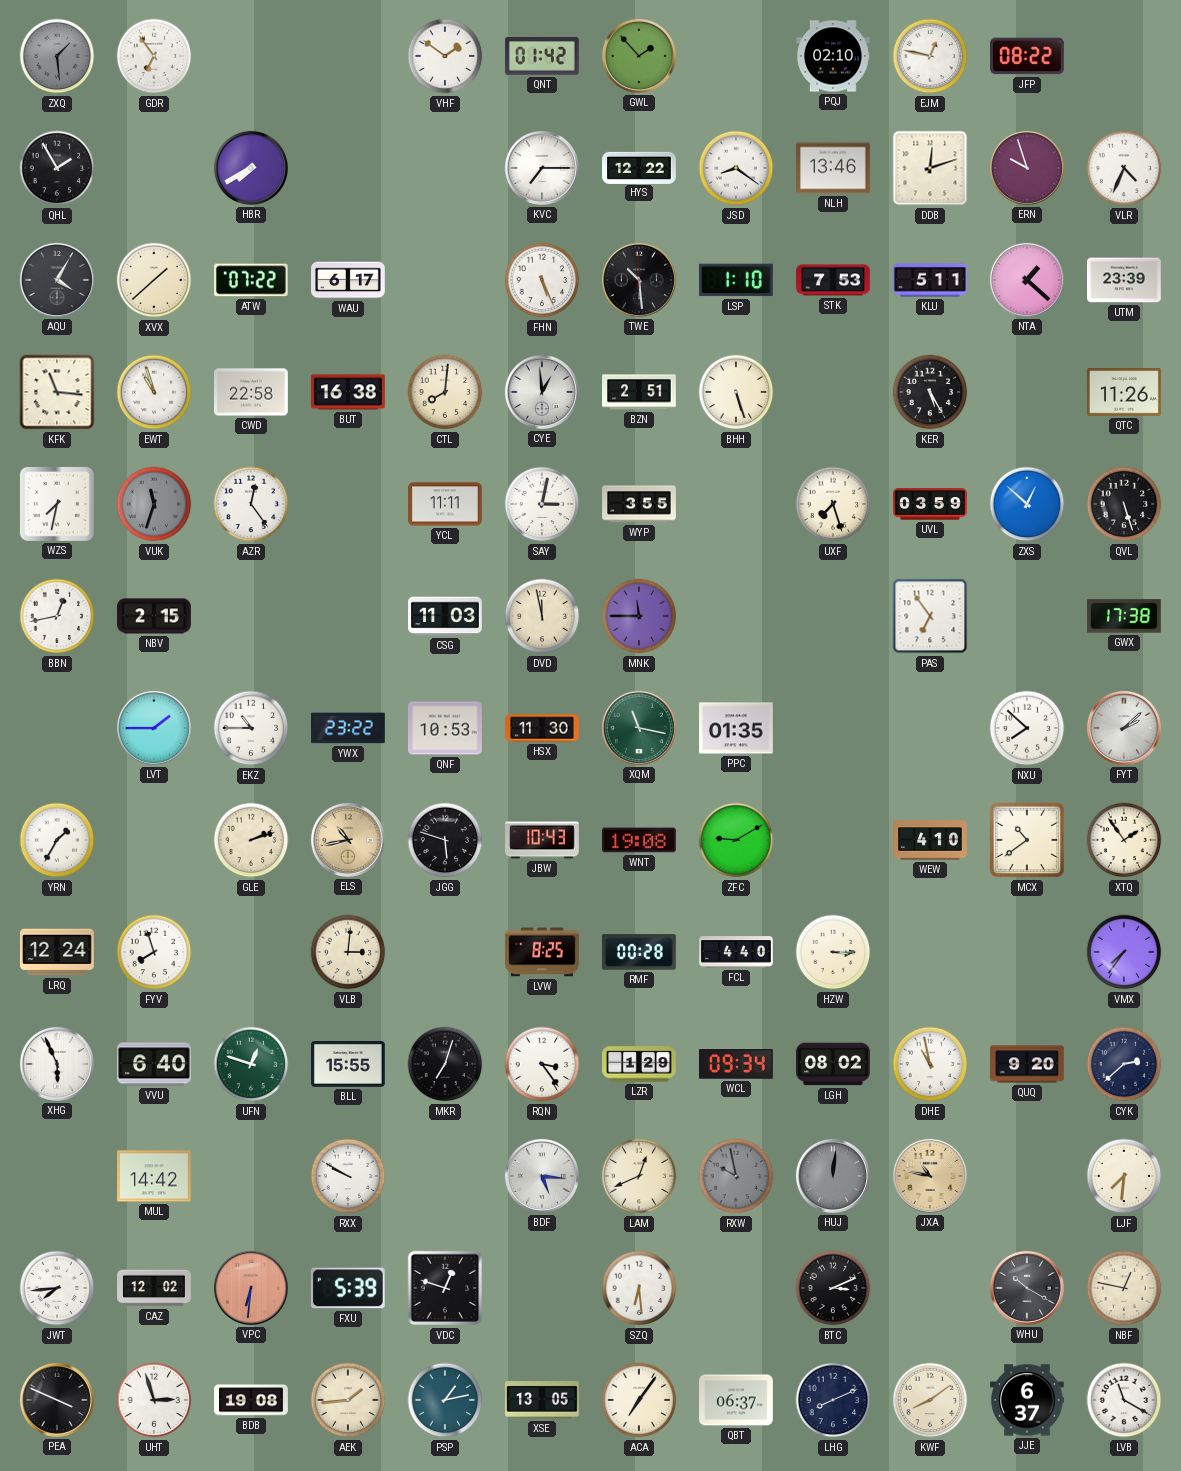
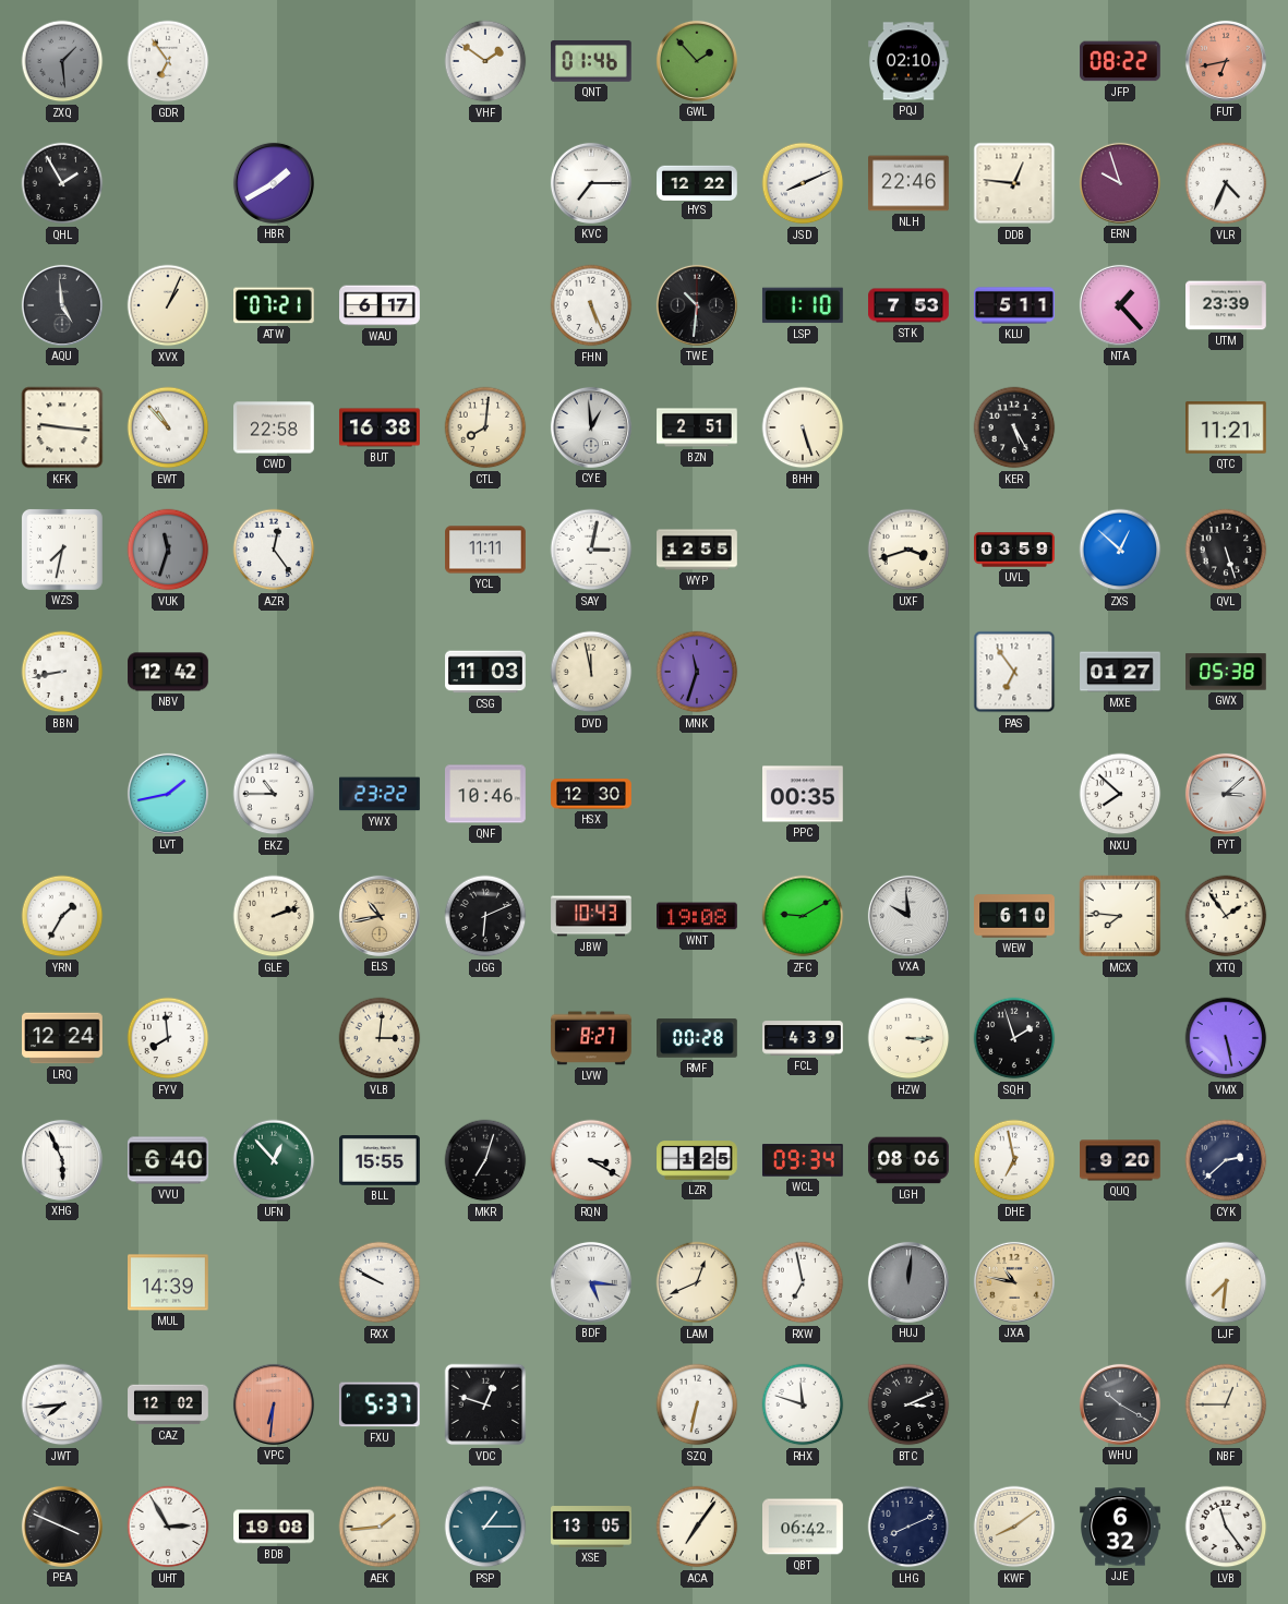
QNT: 01:42 -> 01:46 (592, 61)
EJM: 12:47 -> none (930, 56)
FUT: none -> 6:43 (1226, 61)
HBR: 7:40 -> 1:40 (274, 183)
JSD: 8:21 -> 8:11 (803, 183)
NLH: 13:46 -> 22:46 (910, 183)
DDB: 12:12 -> 12:46 (1014, 183)
AQU: 4:05 -> 4:59 (62, 305)
XVX: 1:38 -> 1:04 (168, 305)
ATW: 07:22 -> 07:21 (275, 305)
TWE: 10:29 -> 10:31 (697, 305)
NTA: 1:22 -> 1:23 (1120, 305)
KFK: 11:16 -> 9:16 (62, 427)
EWT: 10:57 -> 10:53 (168, 427)
QTC: 11:26 -> 11:21 (1227, 427)
WYP: 3:55 -> 12:55 (697, 550)
UXF: 7:27 -> 3:42 (908, 550)
BBN: 12:43 -> 8:43 (62, 672)
NBV: 2:15 -> 12:42 (168, 672)
MNK: 11:45 -> 11:33 (697, 672)
MXE: none -> 01:27 (1120, 672)
GWX: 17:38 -> 05:38 (1227, 672)
LVT: 1:45 -> 1:43 (168, 794)
QNF: 10:53 -> 10:46 (486, 794)
HSX: 11:30 -> 12:30 (591, 794)
XQM: 11:17 -> none (639, 728)
PPC: 01:35 -> 00:35 (804, 794)
FYT: 2:08 -> 3:08 (1226, 794)
JGG: 5:48 -> 6:11 (485, 916)
VXA: none -> 9:59 (908, 916)
WEW: 4:10 -> 6:10 (1014, 916)
MCX: 10:39 -> 7:46 (1120, 916)
FYV: 7:57 -> 7:59 (168, 1038)
LVW: 8:25 -> 8:27 (591, 1038)
FCL: 4:40 -> 4:39 (803, 1038)
SQH: none -> 1:57 (1014, 1038)
VMX: 7:36 -> 5:28 (1226, 1038)
UFN: 12:48 -> 12:53 (274, 1160)
RQN: 3:24 -> 3:20 (591, 1160)
LZR: 1:29 -> 1:25 (697, 1160)
LGH: 08:02 -> 08:06 (908, 1160)
DHE: 10:58 -> 6:58 (1014, 1160)
MUL: 14:42 -> 14:39 (169, 1282)
RXW: 9:58 -> 6:58 (803, 1282)
RXW dial: grey -> white (803, 1282)
FXU: 5:39 -> 5:37 (380, 1404)
SZQ: 6:29 -> 6:32 (697, 1404)
RHX: none -> 11:48 (803, 1404)
NBF: 12:47 -> 12:45 (1226, 1404)
UHT: 2:57 -> 2:55 (168, 1527)
PSP: 1:13 -> 1:15 (485, 1527)
QBT: 06:37 -> 06:42 (804, 1527)
JJE: 6:37 -> 6:32 (1120, 1527)
LVB: 11:20 -> 11:24 (1226, 1527)
